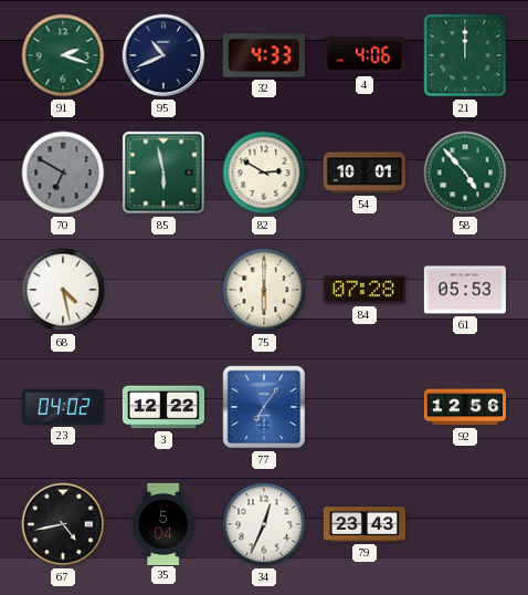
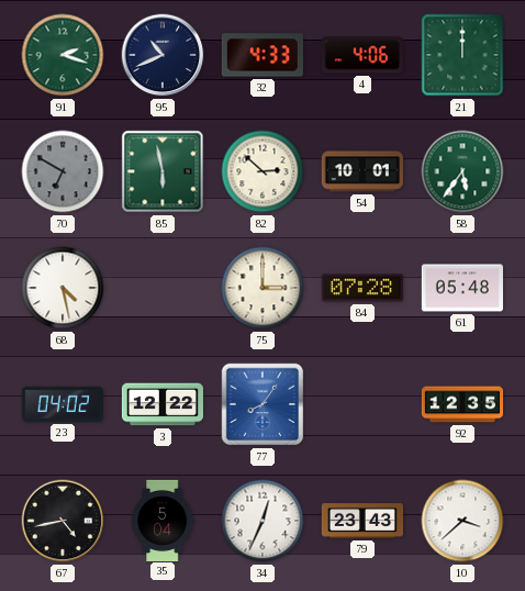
82: 2:50 -> 2:52 (262, 171)
58: 4:53 -> 5:36 (462, 171)
75: 6:00 -> 3:00 (262, 288)
61: 05:53 -> 05:48 (462, 288)
77: 7:06 -> 8:06 (262, 404)
92: 12:56 -> 12:35 (461, 404)
10: none -> 3:38 (462, 521)
